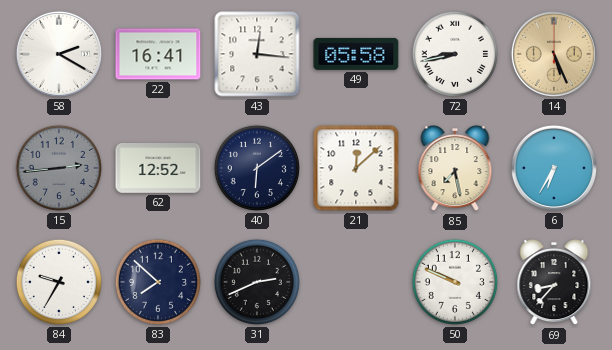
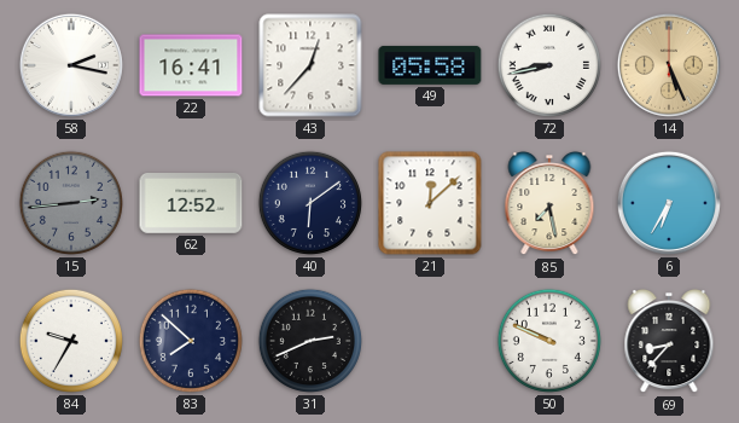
58: 2:20 -> 2:17 (71, 65)
43: 12:16 -> 12:37 (310, 65)
